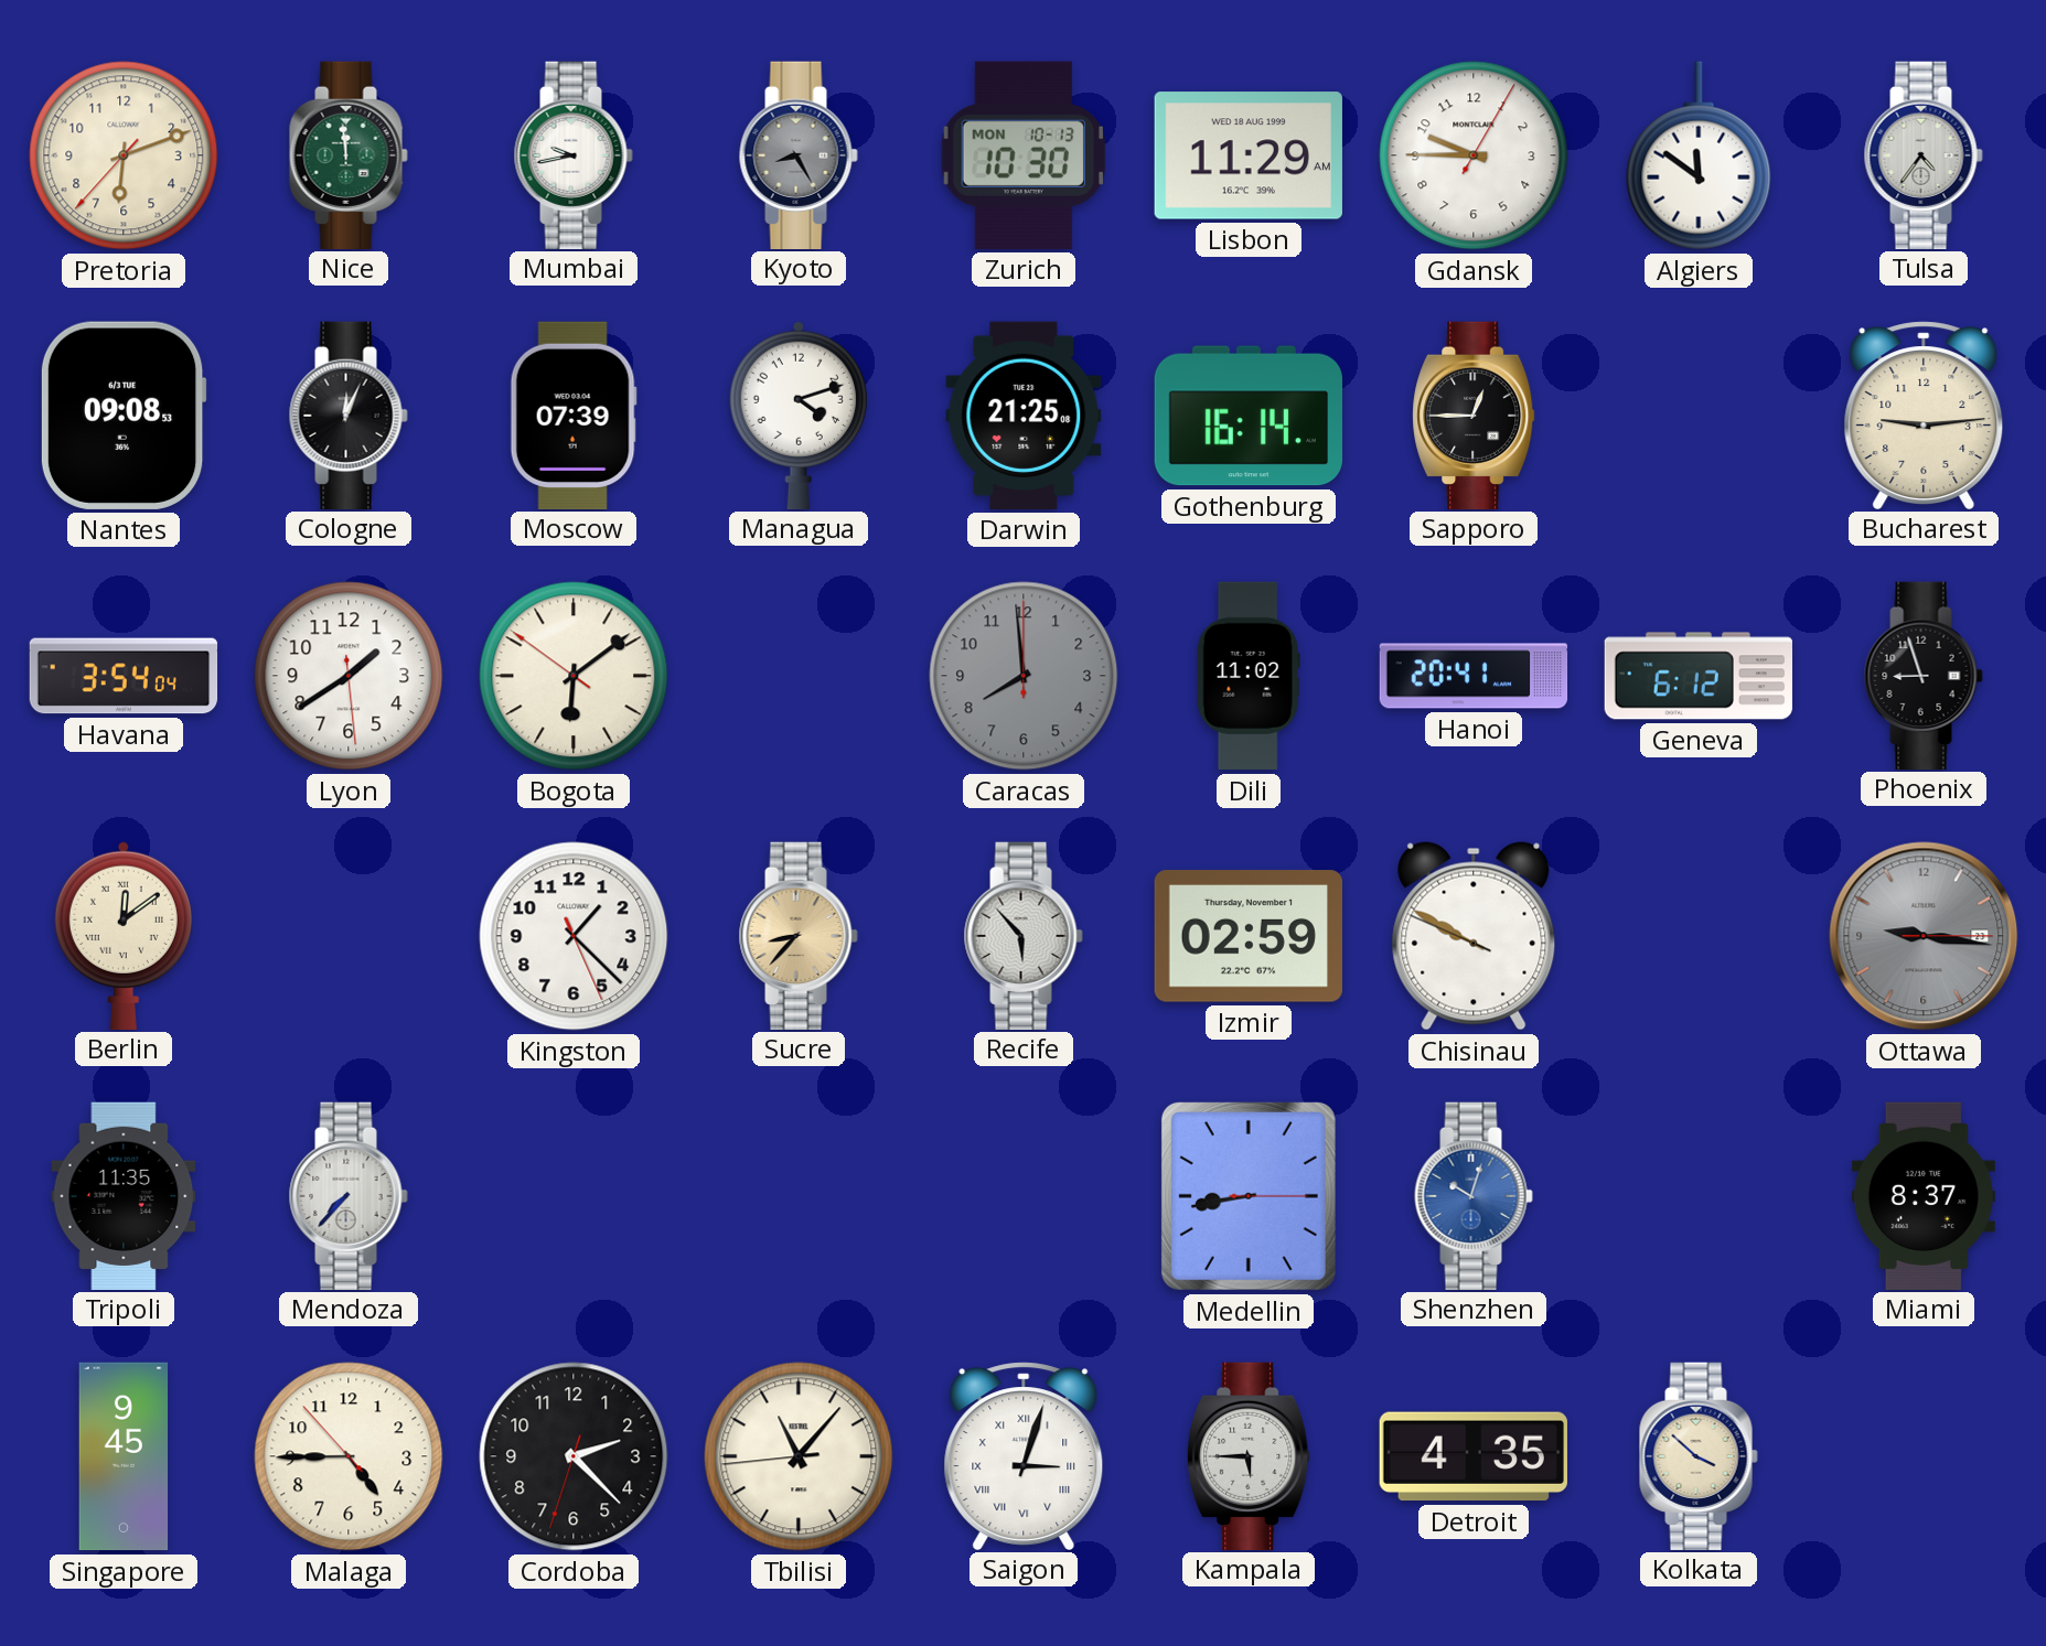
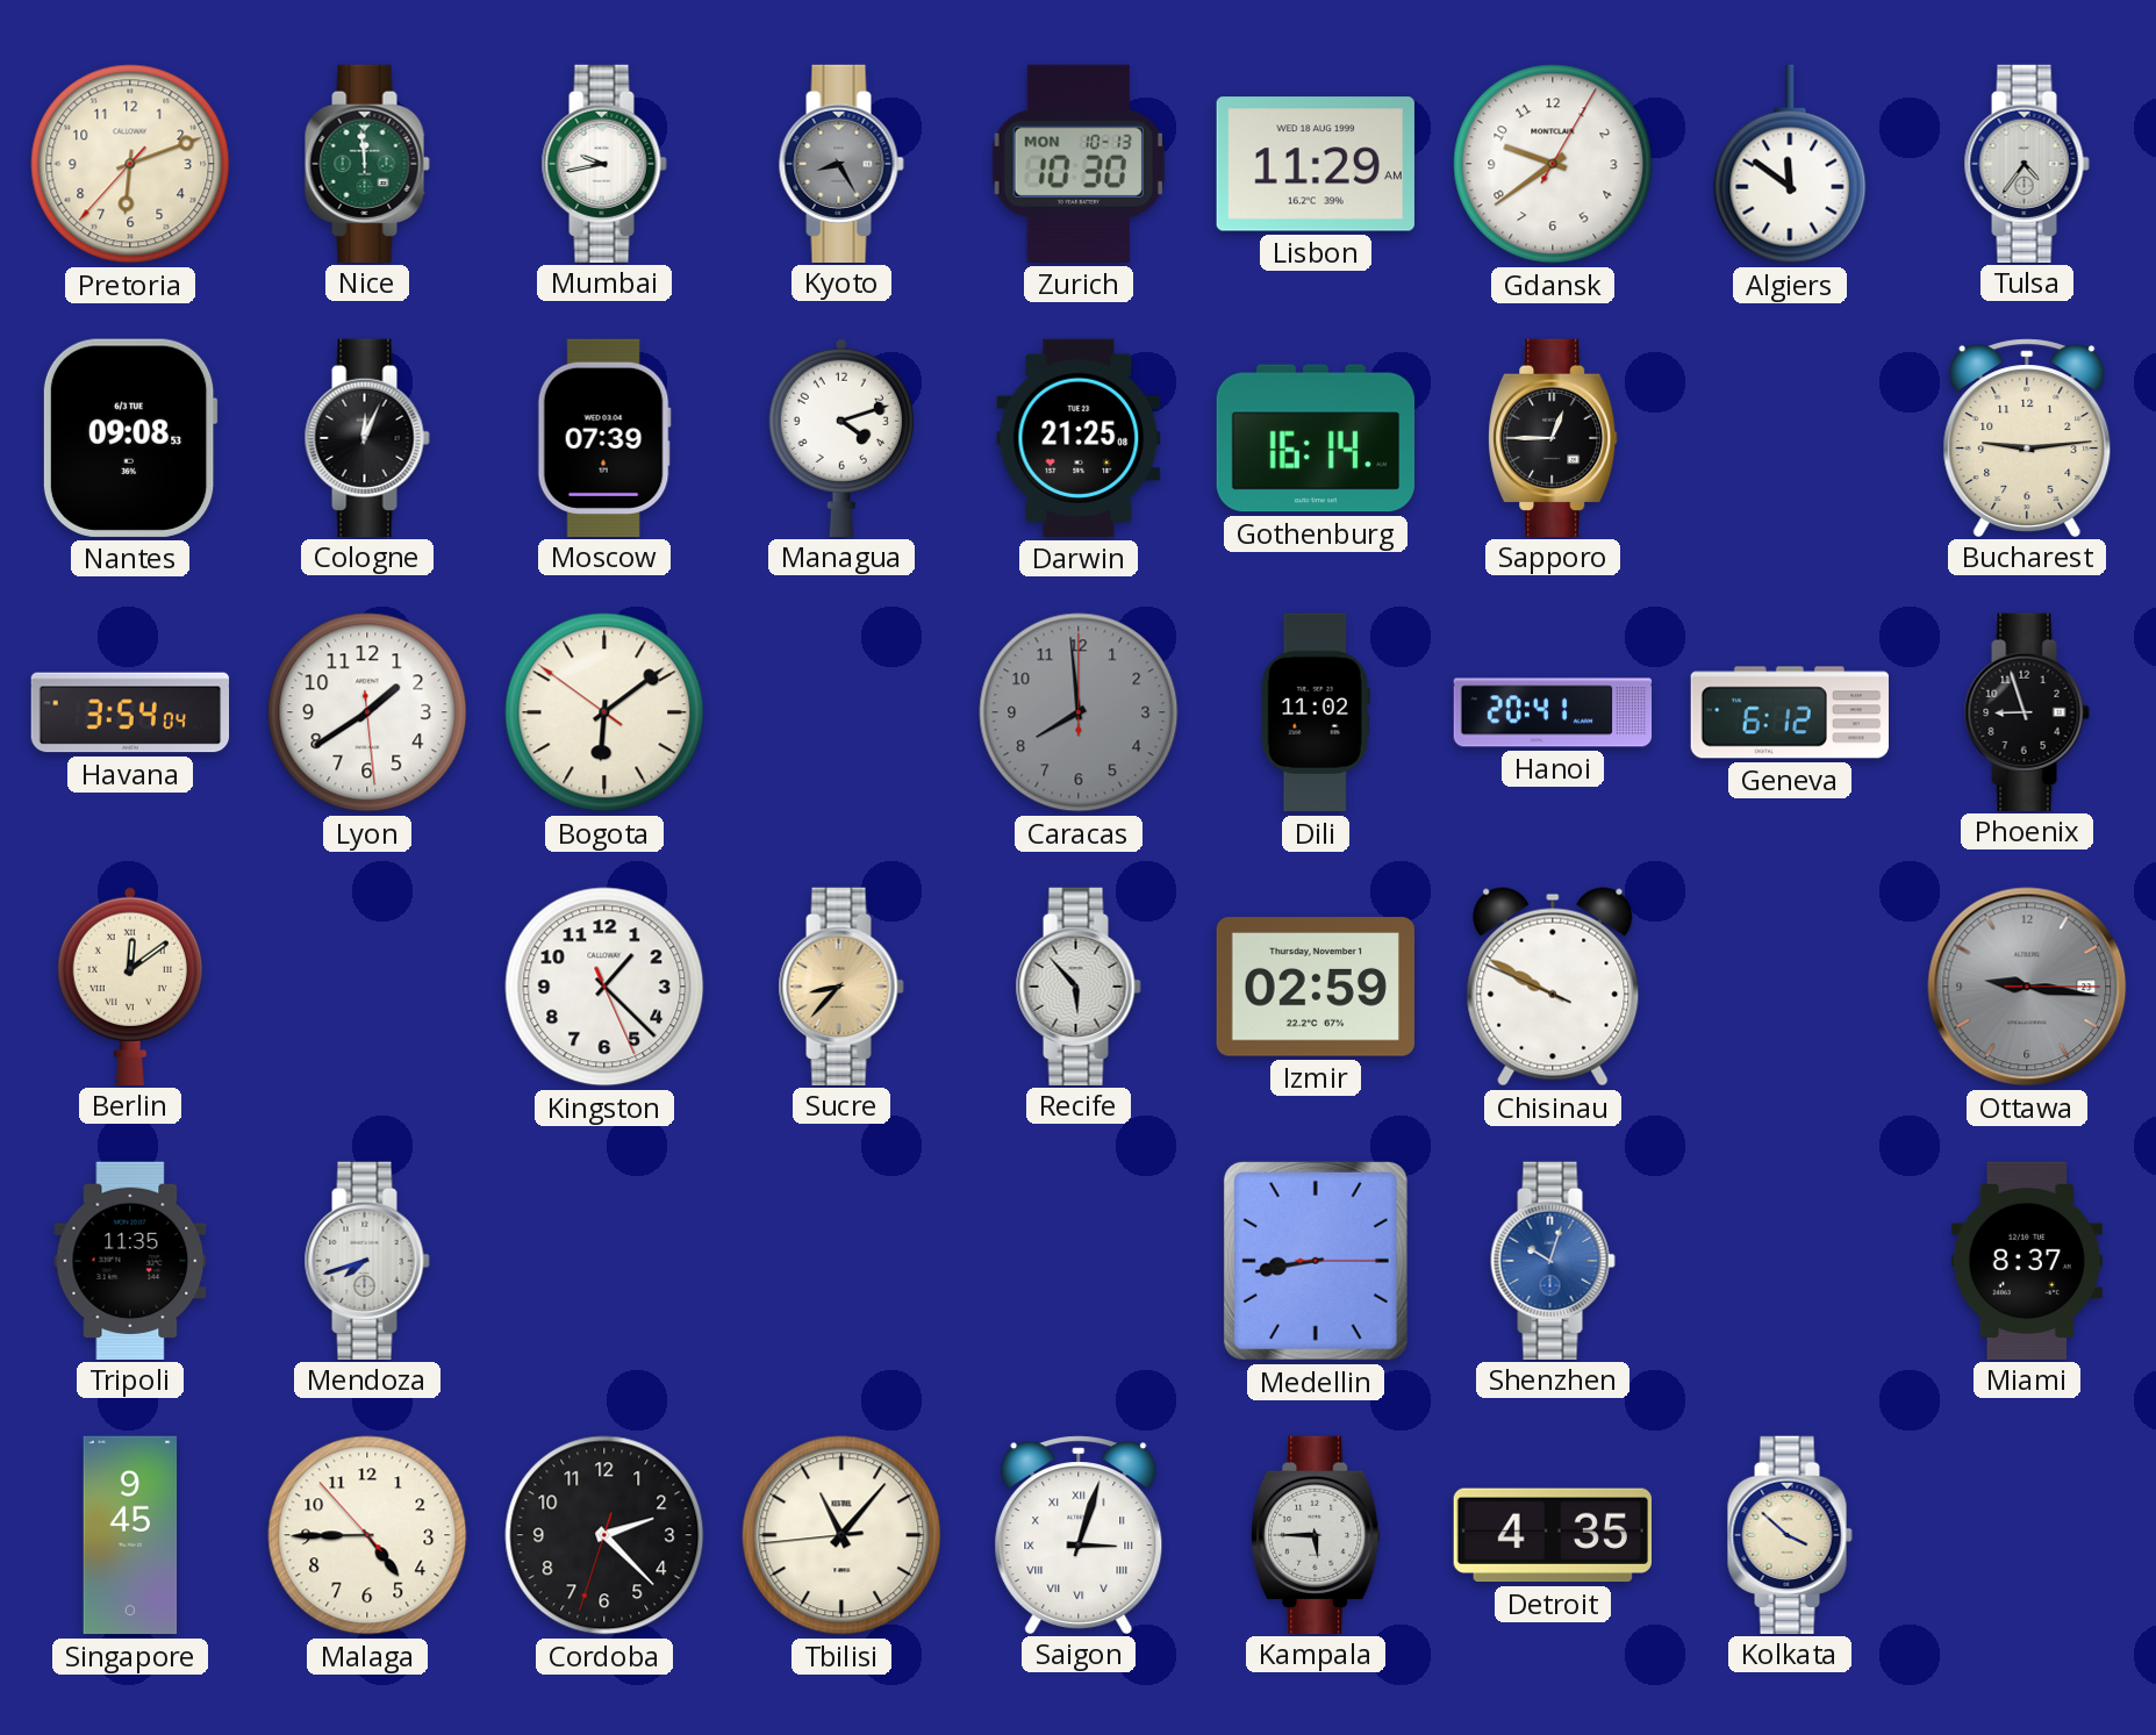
Gdansk: 9:45 -> 9:39 (1553, 164)
Mendoza: 7:37 -> 7:42 (367, 1260)
